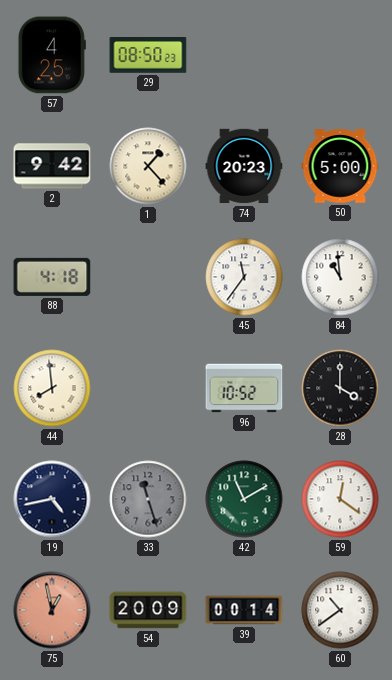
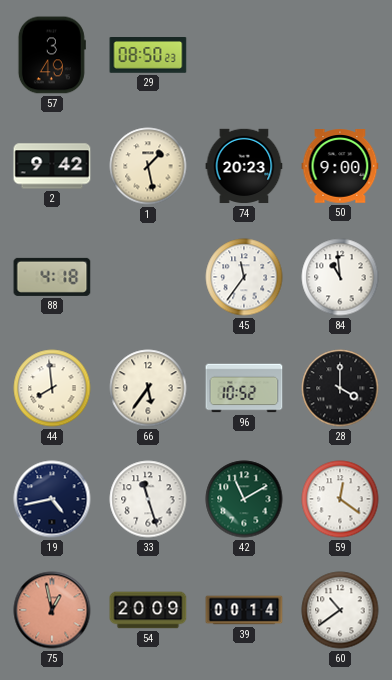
57: 4:25 -> 3:49 (52, 55)
1: 1:23 -> 1:28 (148, 166)
50: 5:00 -> 9:00 (340, 166)
66: none -> 5:36 (148, 388)
33 dial: grey -> white (148, 499)
